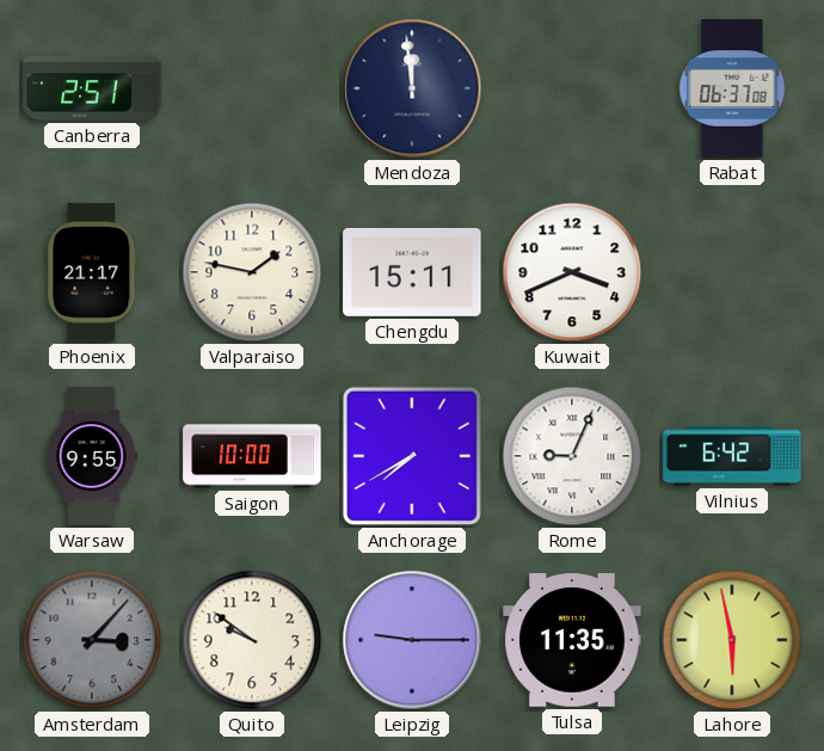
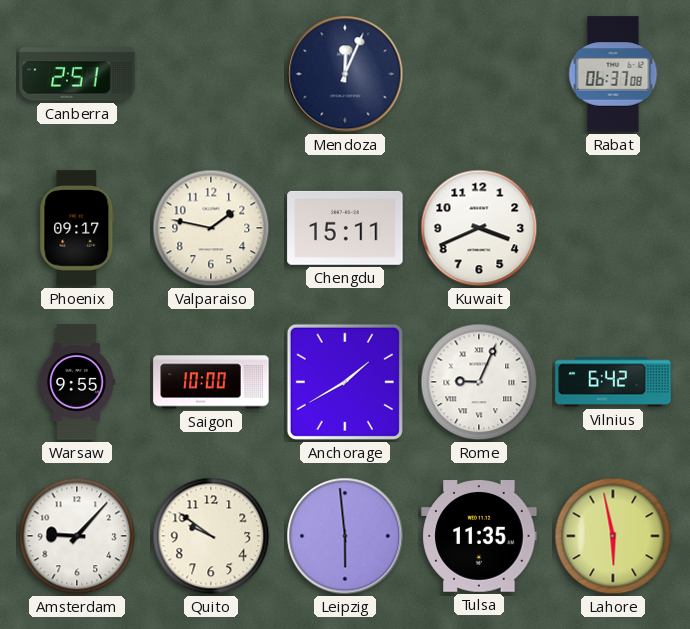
Mendoza: 11:59 -> 12:04 (345, 74)
Phoenix: 21:17 -> 09:17 (77, 228)
Anchorage: 7:40 -> 1:40 (345, 382)
Amsterdam: 3:07 -> 9:07 (77, 536)
Amsterdam dial: grey -> white (77, 536)
Leipzig: 9:15 -> 5:59 (345, 536)
